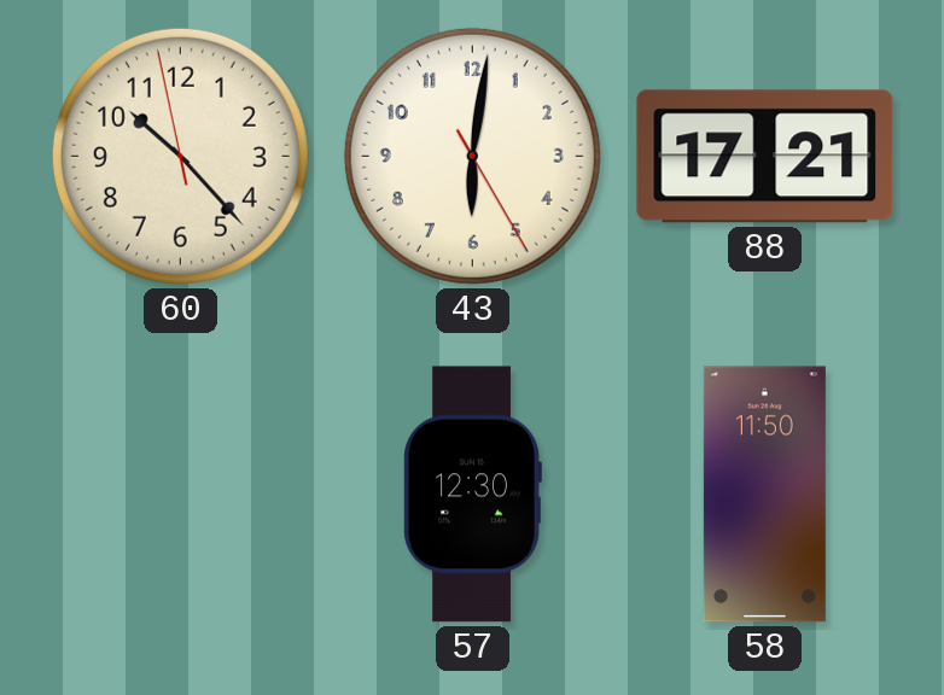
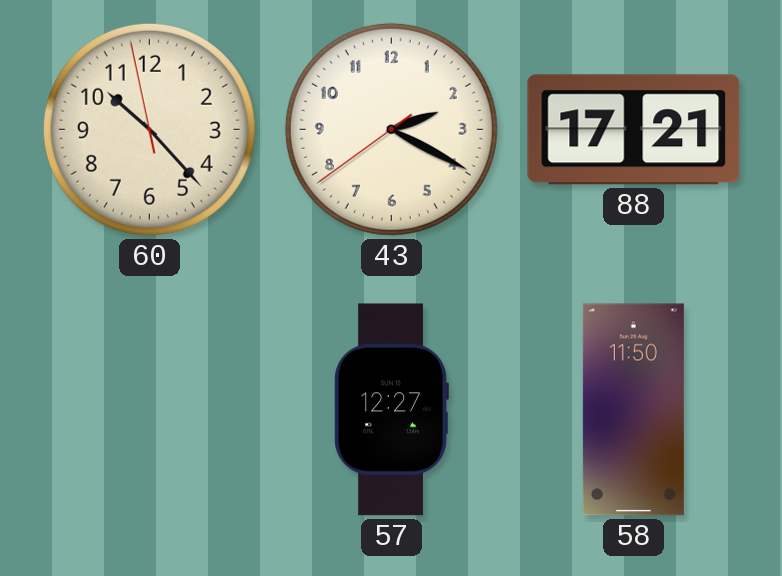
43: 6:01 -> 2:19 (391, 129)
57: 12:30 -> 12:27 (391, 410)
